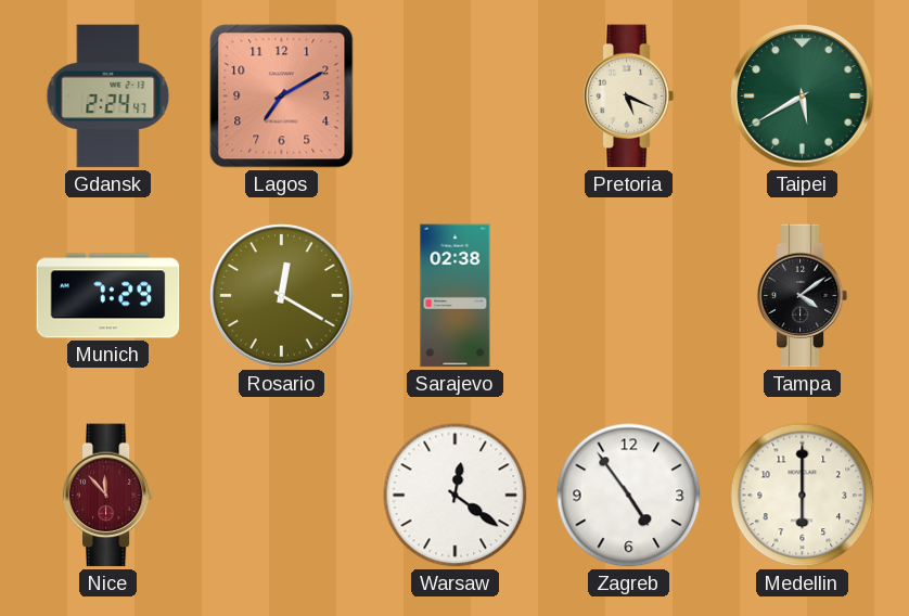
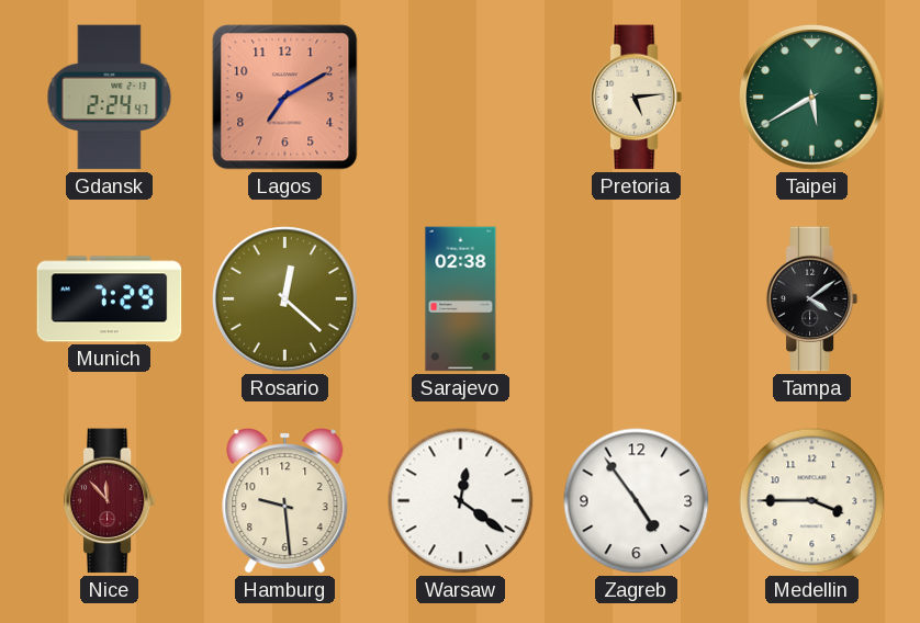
Pretoria: 5:19 -> 5:14 (637, 98)
Rosario: 12:20 -> 12:22 (285, 299)
Hamburg: none -> 9:29 (285, 501)
Medellin: 6:00 -> 3:45 (812, 501)
